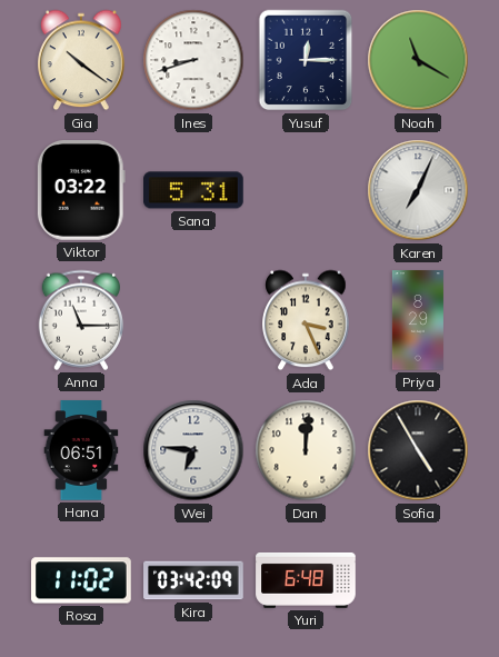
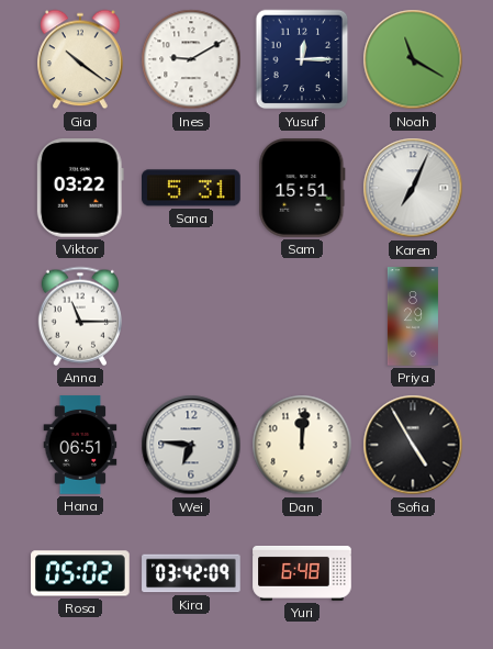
Ines: 8:42 -> 9:10 (191, 59)
Sam: none -> 15:51 (302, 189)
Ada: 3:26 -> none (306, 320)
Rosa: 11:02 -> 05:02 (80, 573)
